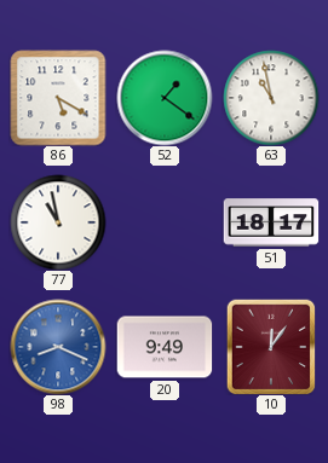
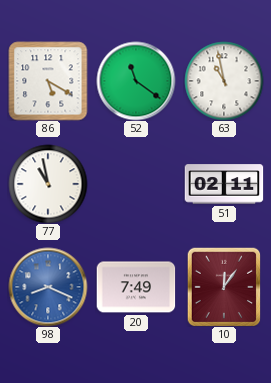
52: 1:21 -> 11:21 (136, 81)
51: 18:17 -> 02:11 (224, 184)
20: 9:49 -> 7:49 (136, 287)
